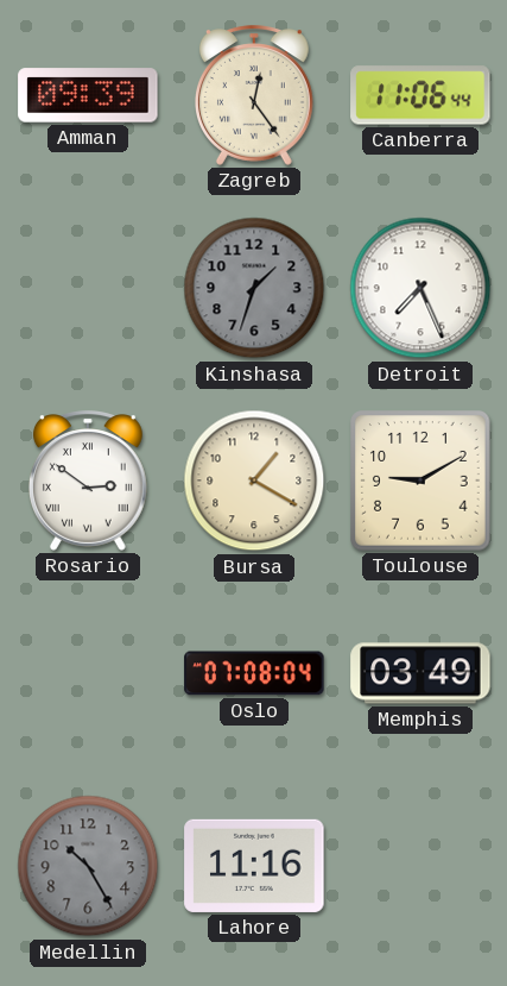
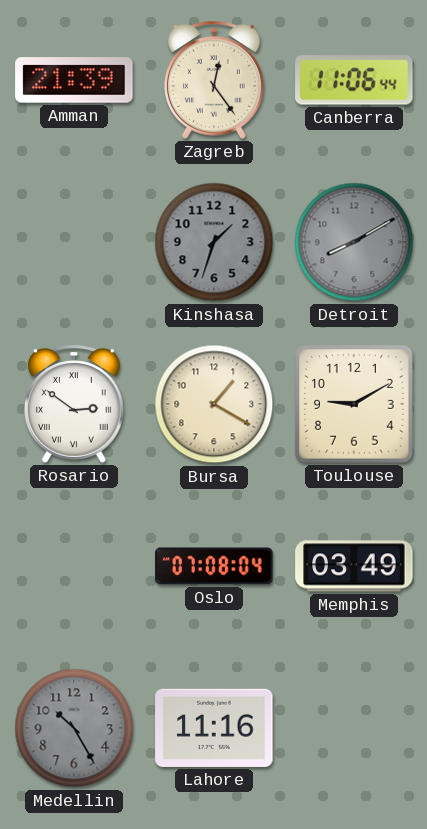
Amman: 09:39 -> 21:39 (74, 80)
Detroit: 7:26 -> 8:10 (354, 242)
Detroit dial: white -> grey (354, 242)
